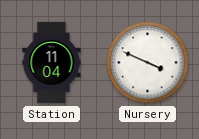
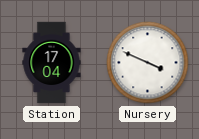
Station: 11:04 -> 17:04 (52, 63)
